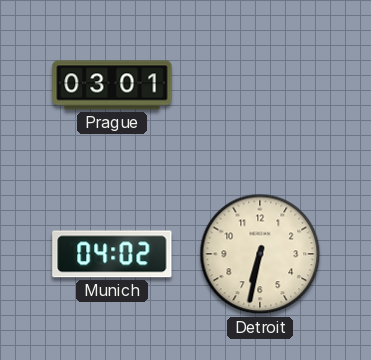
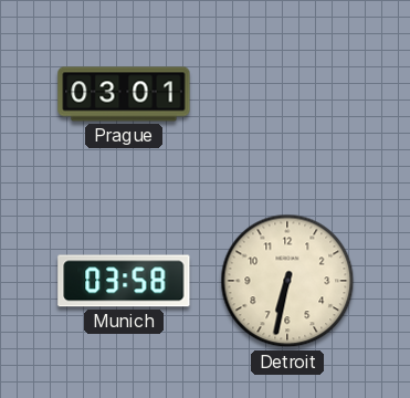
Munich: 04:02 -> 03:58 (124, 281)
